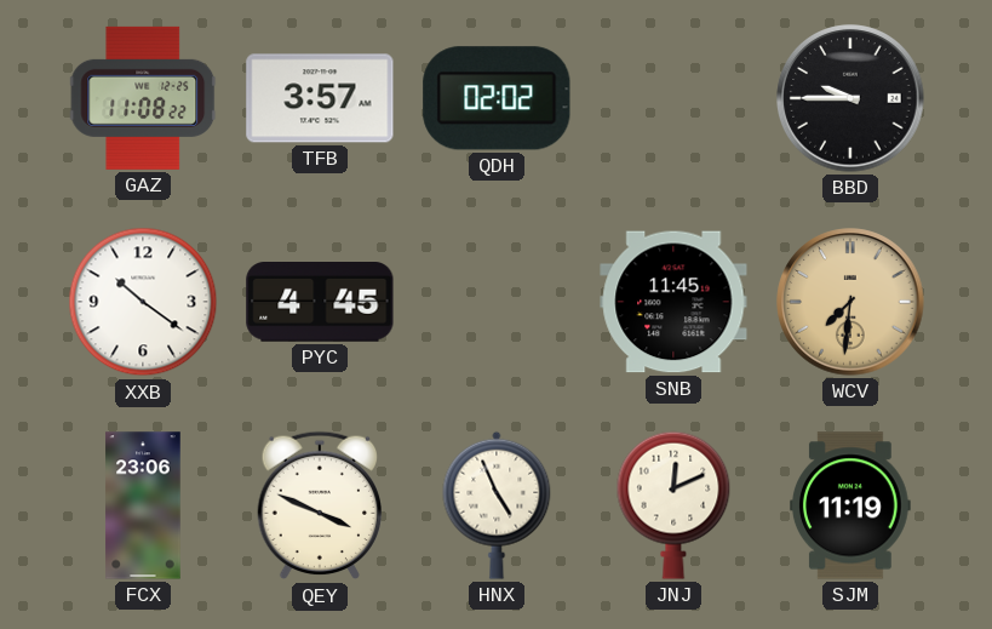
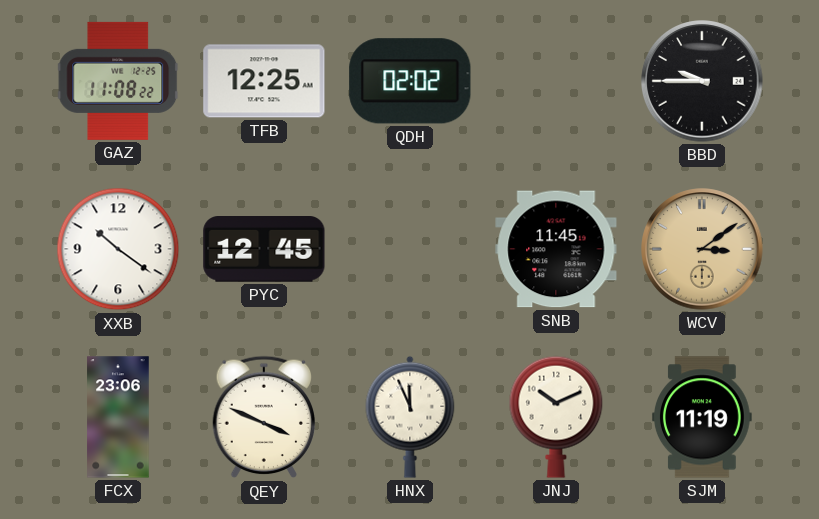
TFB: 3:57 -> 12:25 (264, 81)
PYC: 4:45 -> 12:45 (264, 249)
WCV: 7:31 -> 3:09 (702, 249)
HNX: 4:56 -> 11:56 (410, 417)
JNJ: 12:11 -> 10:11 (556, 417)
